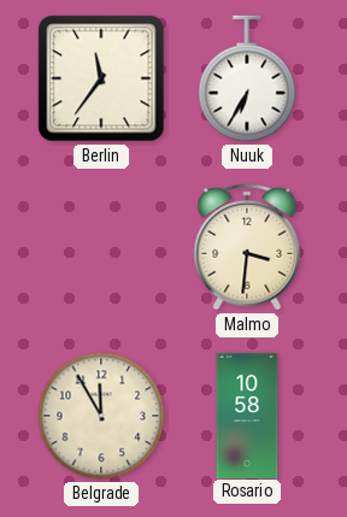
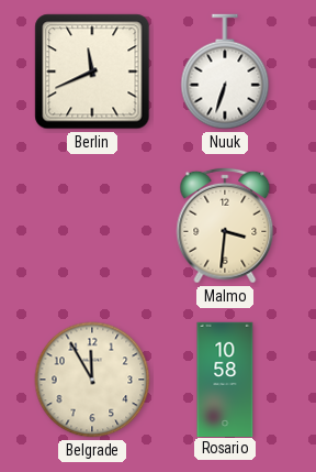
Berlin: 11:36 -> 11:41 (92, 72)
Nuuk: 6:35 -> 6:33 (225, 72)
